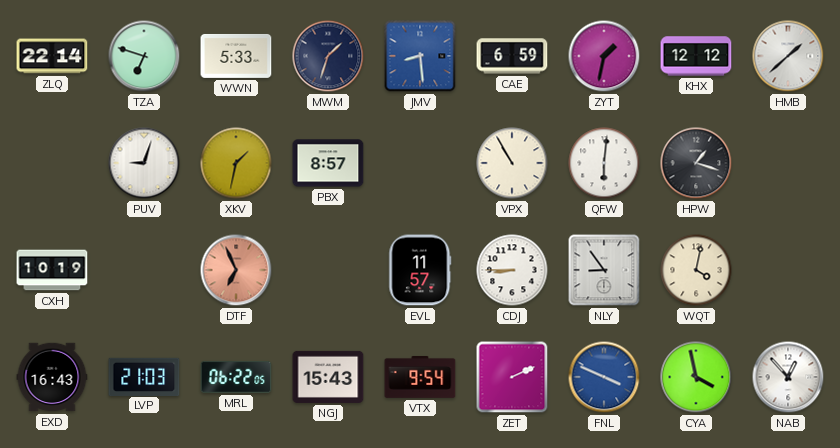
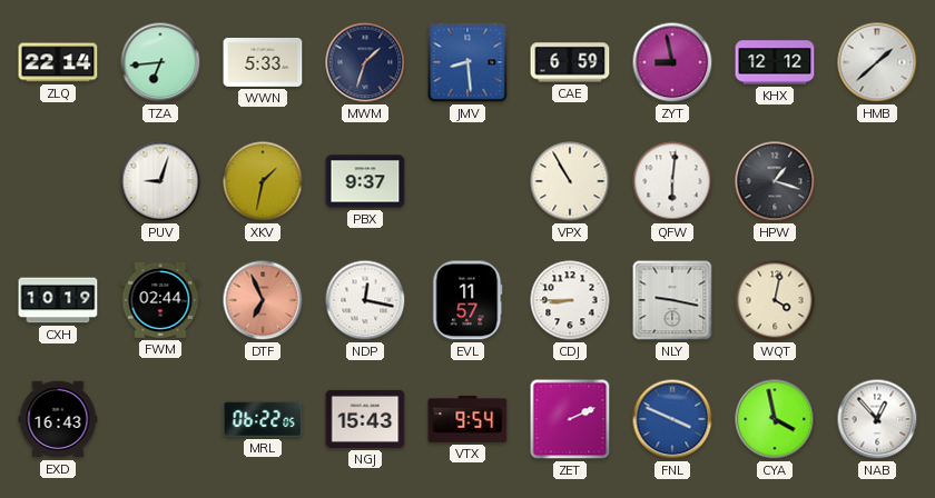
TZA: 6:48 -> 6:44 (160, 62)
ZYT: 1:32 -> 8:58 (672, 62)
PBX: 8:57 -> 9:37 (365, 181)
FWM: none -> 02:44 (160, 300)
NDP: none -> 12:17 (365, 300)
NLY: 8:54 -> 9:17 (672, 300)
LVP: 21:03 -> none (144, 376)
